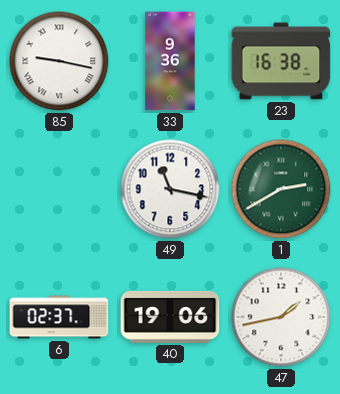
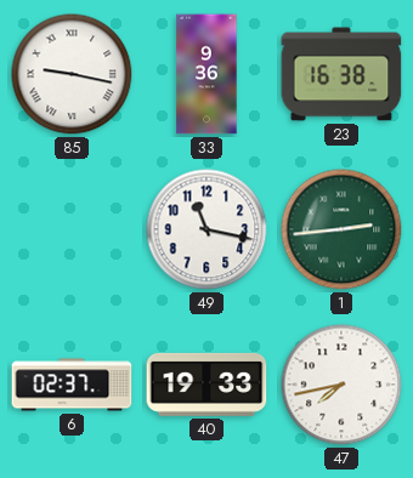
1: 2:40 -> 2:44 (341, 229)
40: 19:06 -> 19:33 (206, 385)
47: 1:43 -> 7:43 (341, 385)
